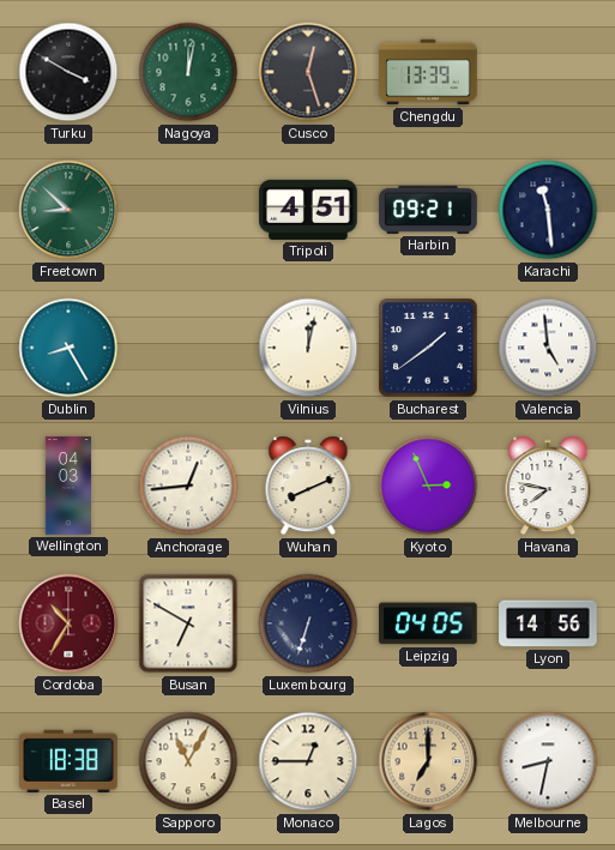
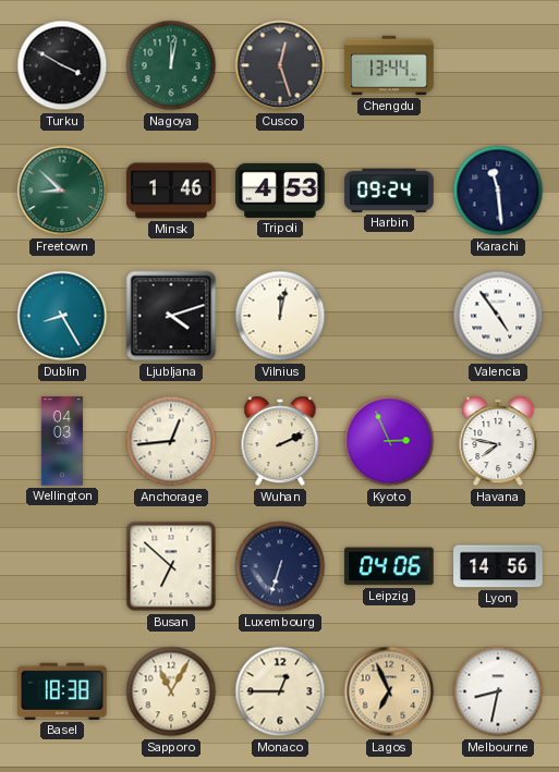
Chengdu: 13:39 -> 13:44 (389, 65)
Minsk: none -> 1:46 (171, 191)
Tripoli: 4:51 -> 4:53 (280, 191)
Harbin: 09:21 -> 09:24 (389, 191)
Ljubljana: none -> 4:12 (171, 316)
Bucharest: 1:39 -> none (428, 348)
Valencia: 4:59 -> 4:54 (498, 316)
Wuhan: 8:11 -> 2:11 (280, 441)
Cordoba: 10:35 -> none (68, 623)
Busan: 6:50 -> 6:52 (171, 566)
Leipzig: 04:05 -> 04:06 (390, 566)
Lagos: 7:00 -> 6:56 (389, 691)
